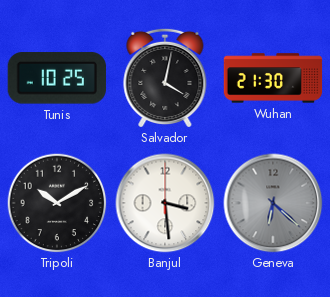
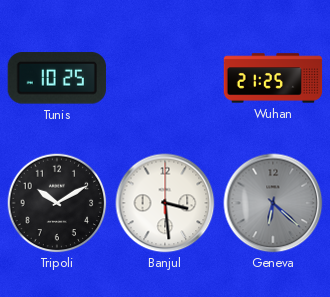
Salvador: 4:02 -> none (165, 77)
Wuhan: 21:30 -> 21:25 (273, 78)
